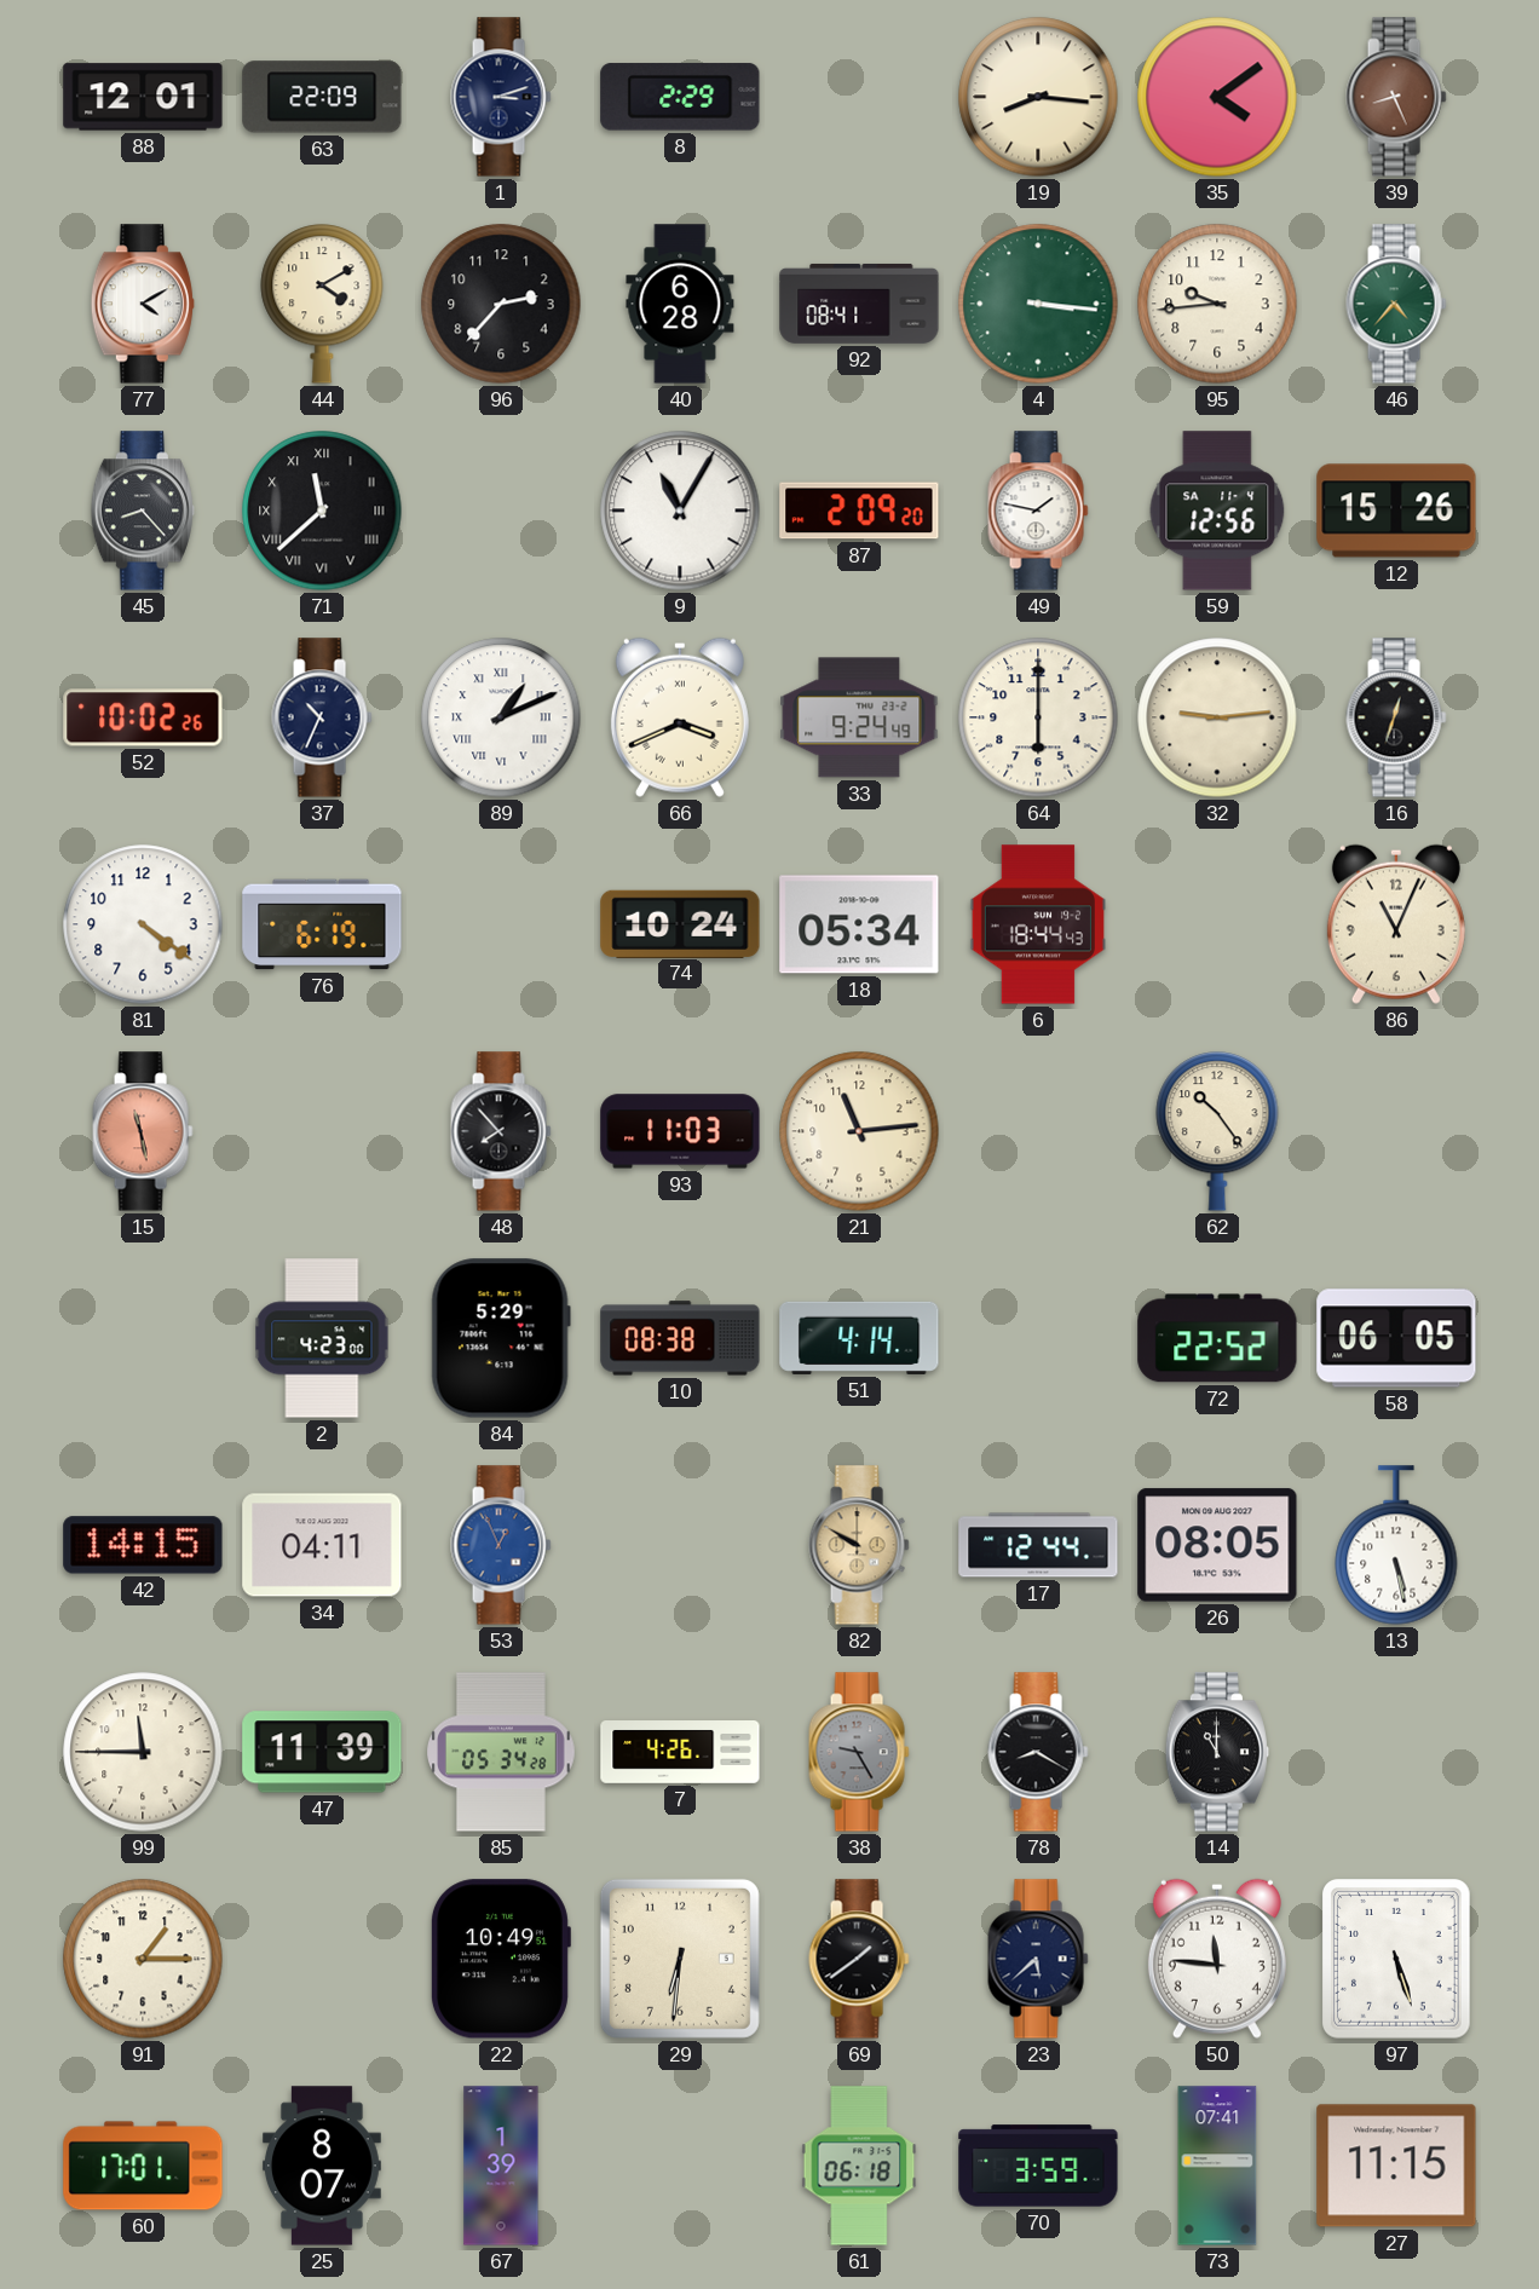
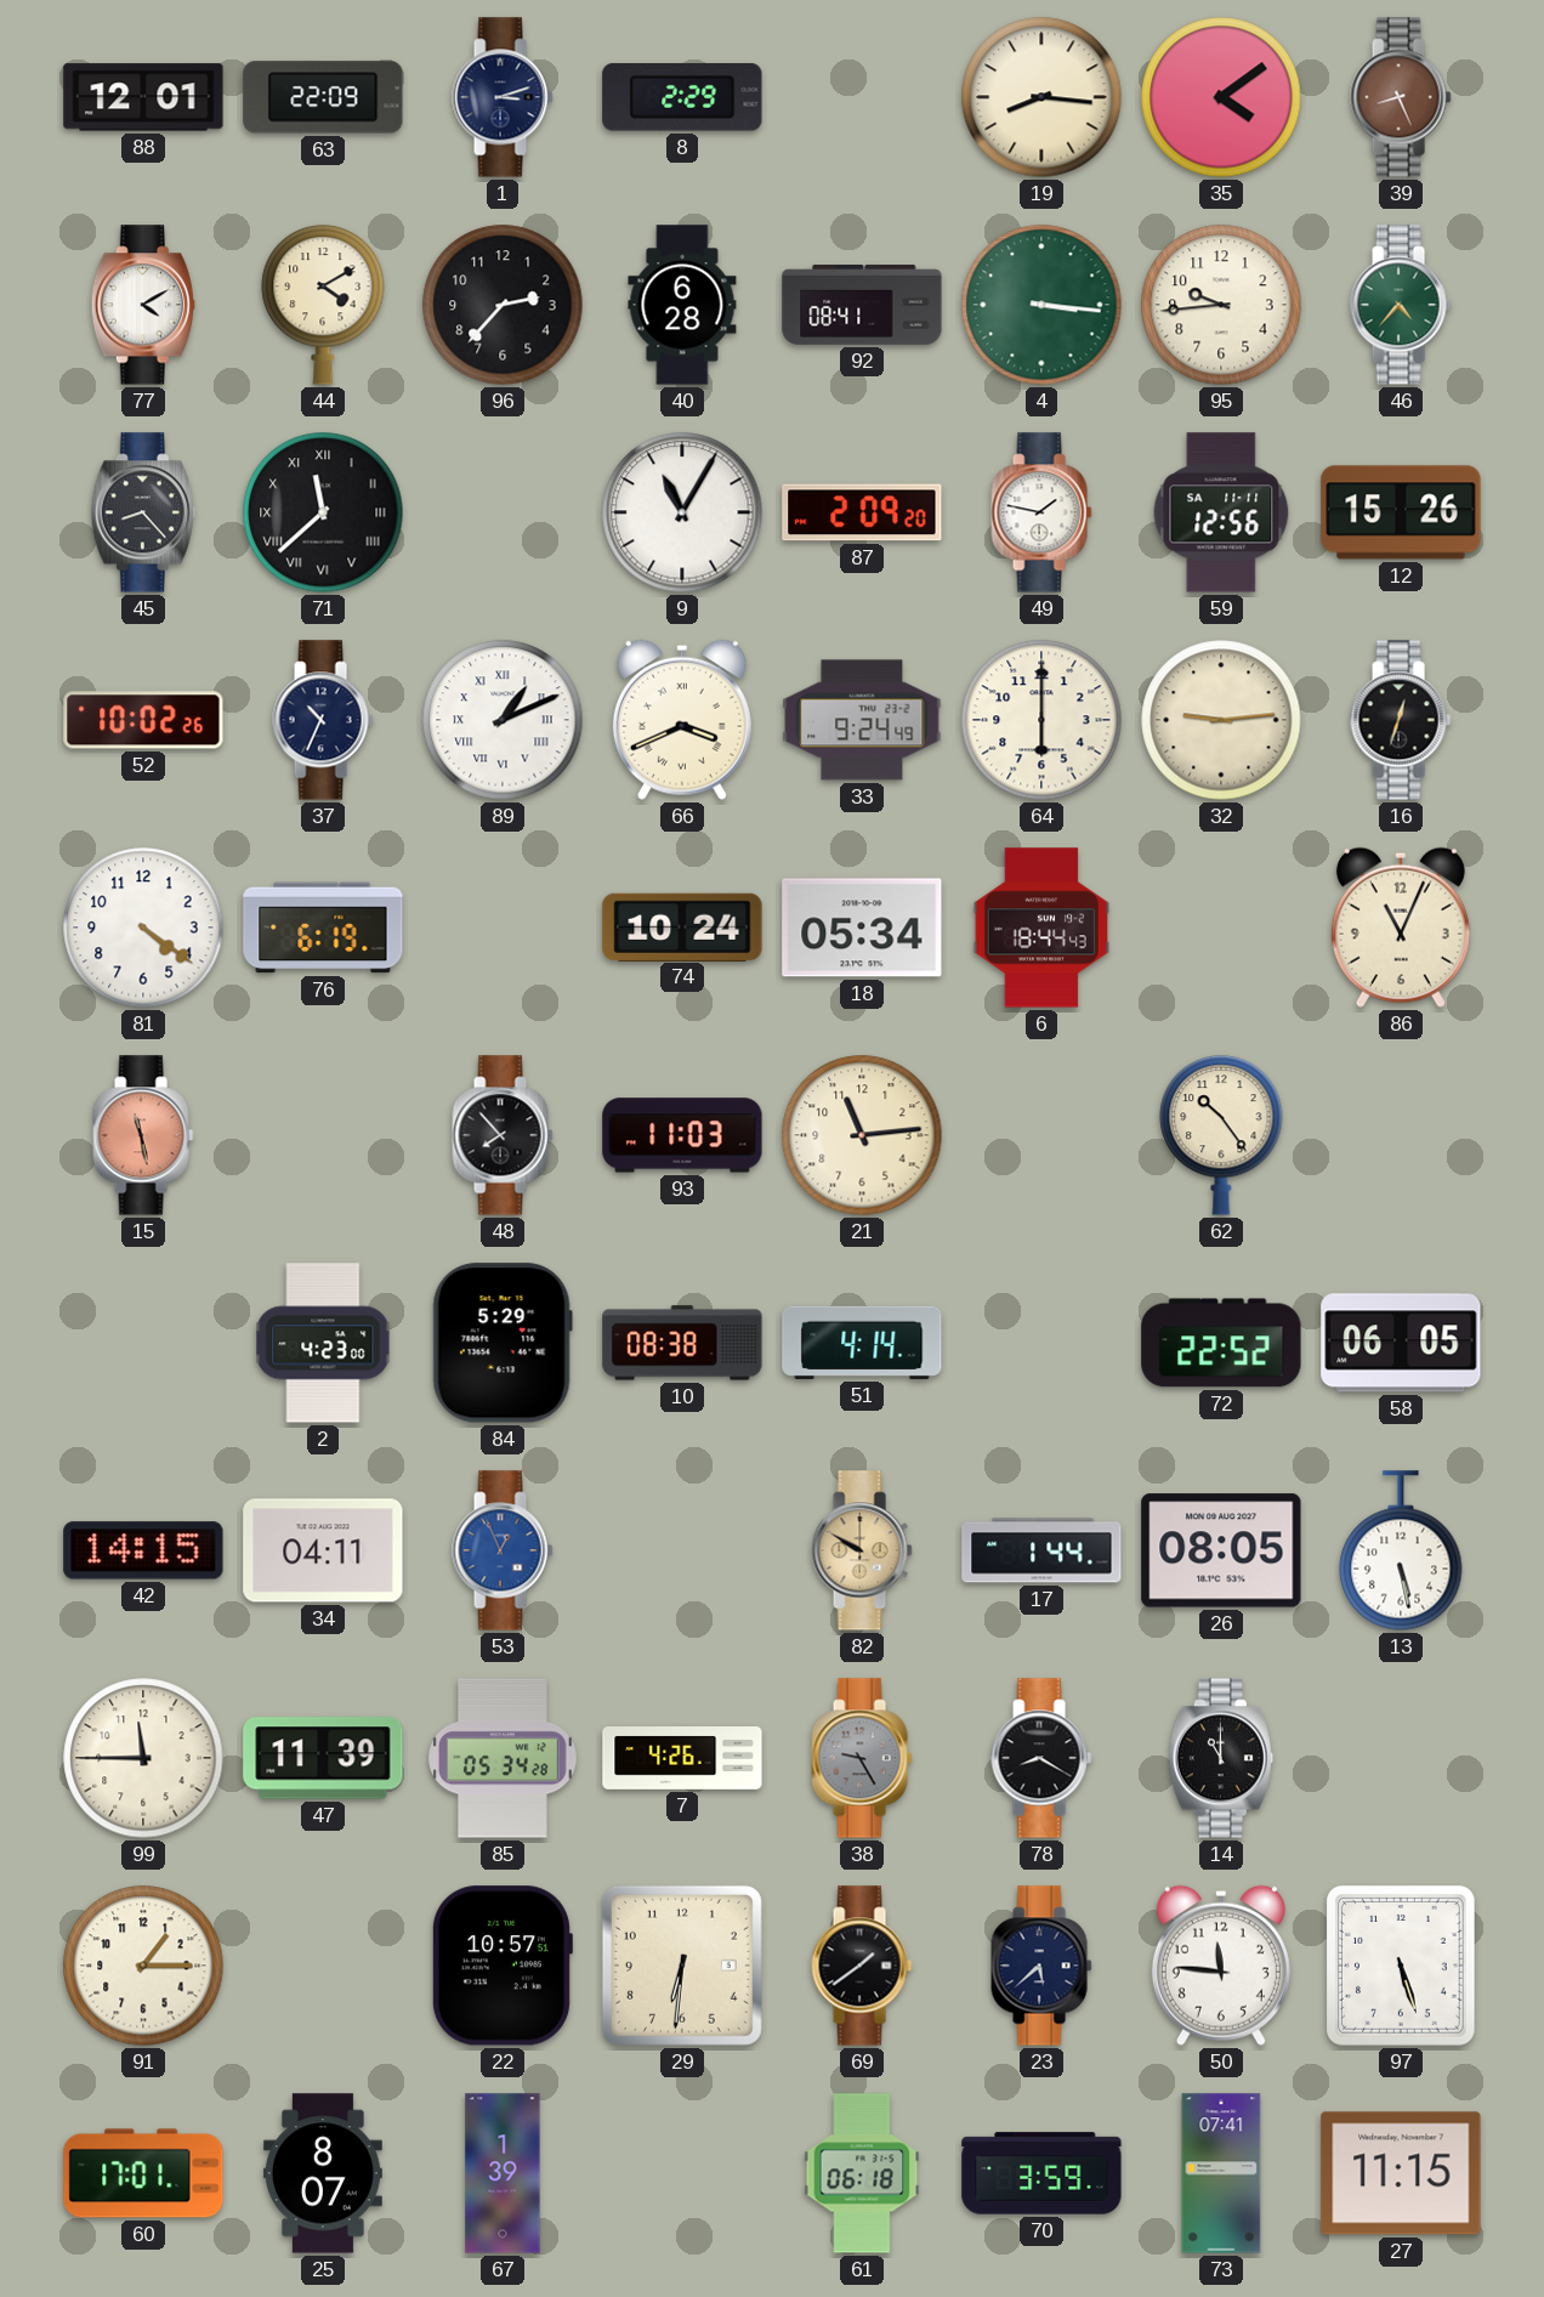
59 date: SA 11-4 -> SA 11-11 (1221, 512)
17: 12:44 -> 1:44 (1041, 1550)
22: 10:49 -> 10:57 (501, 1966)
